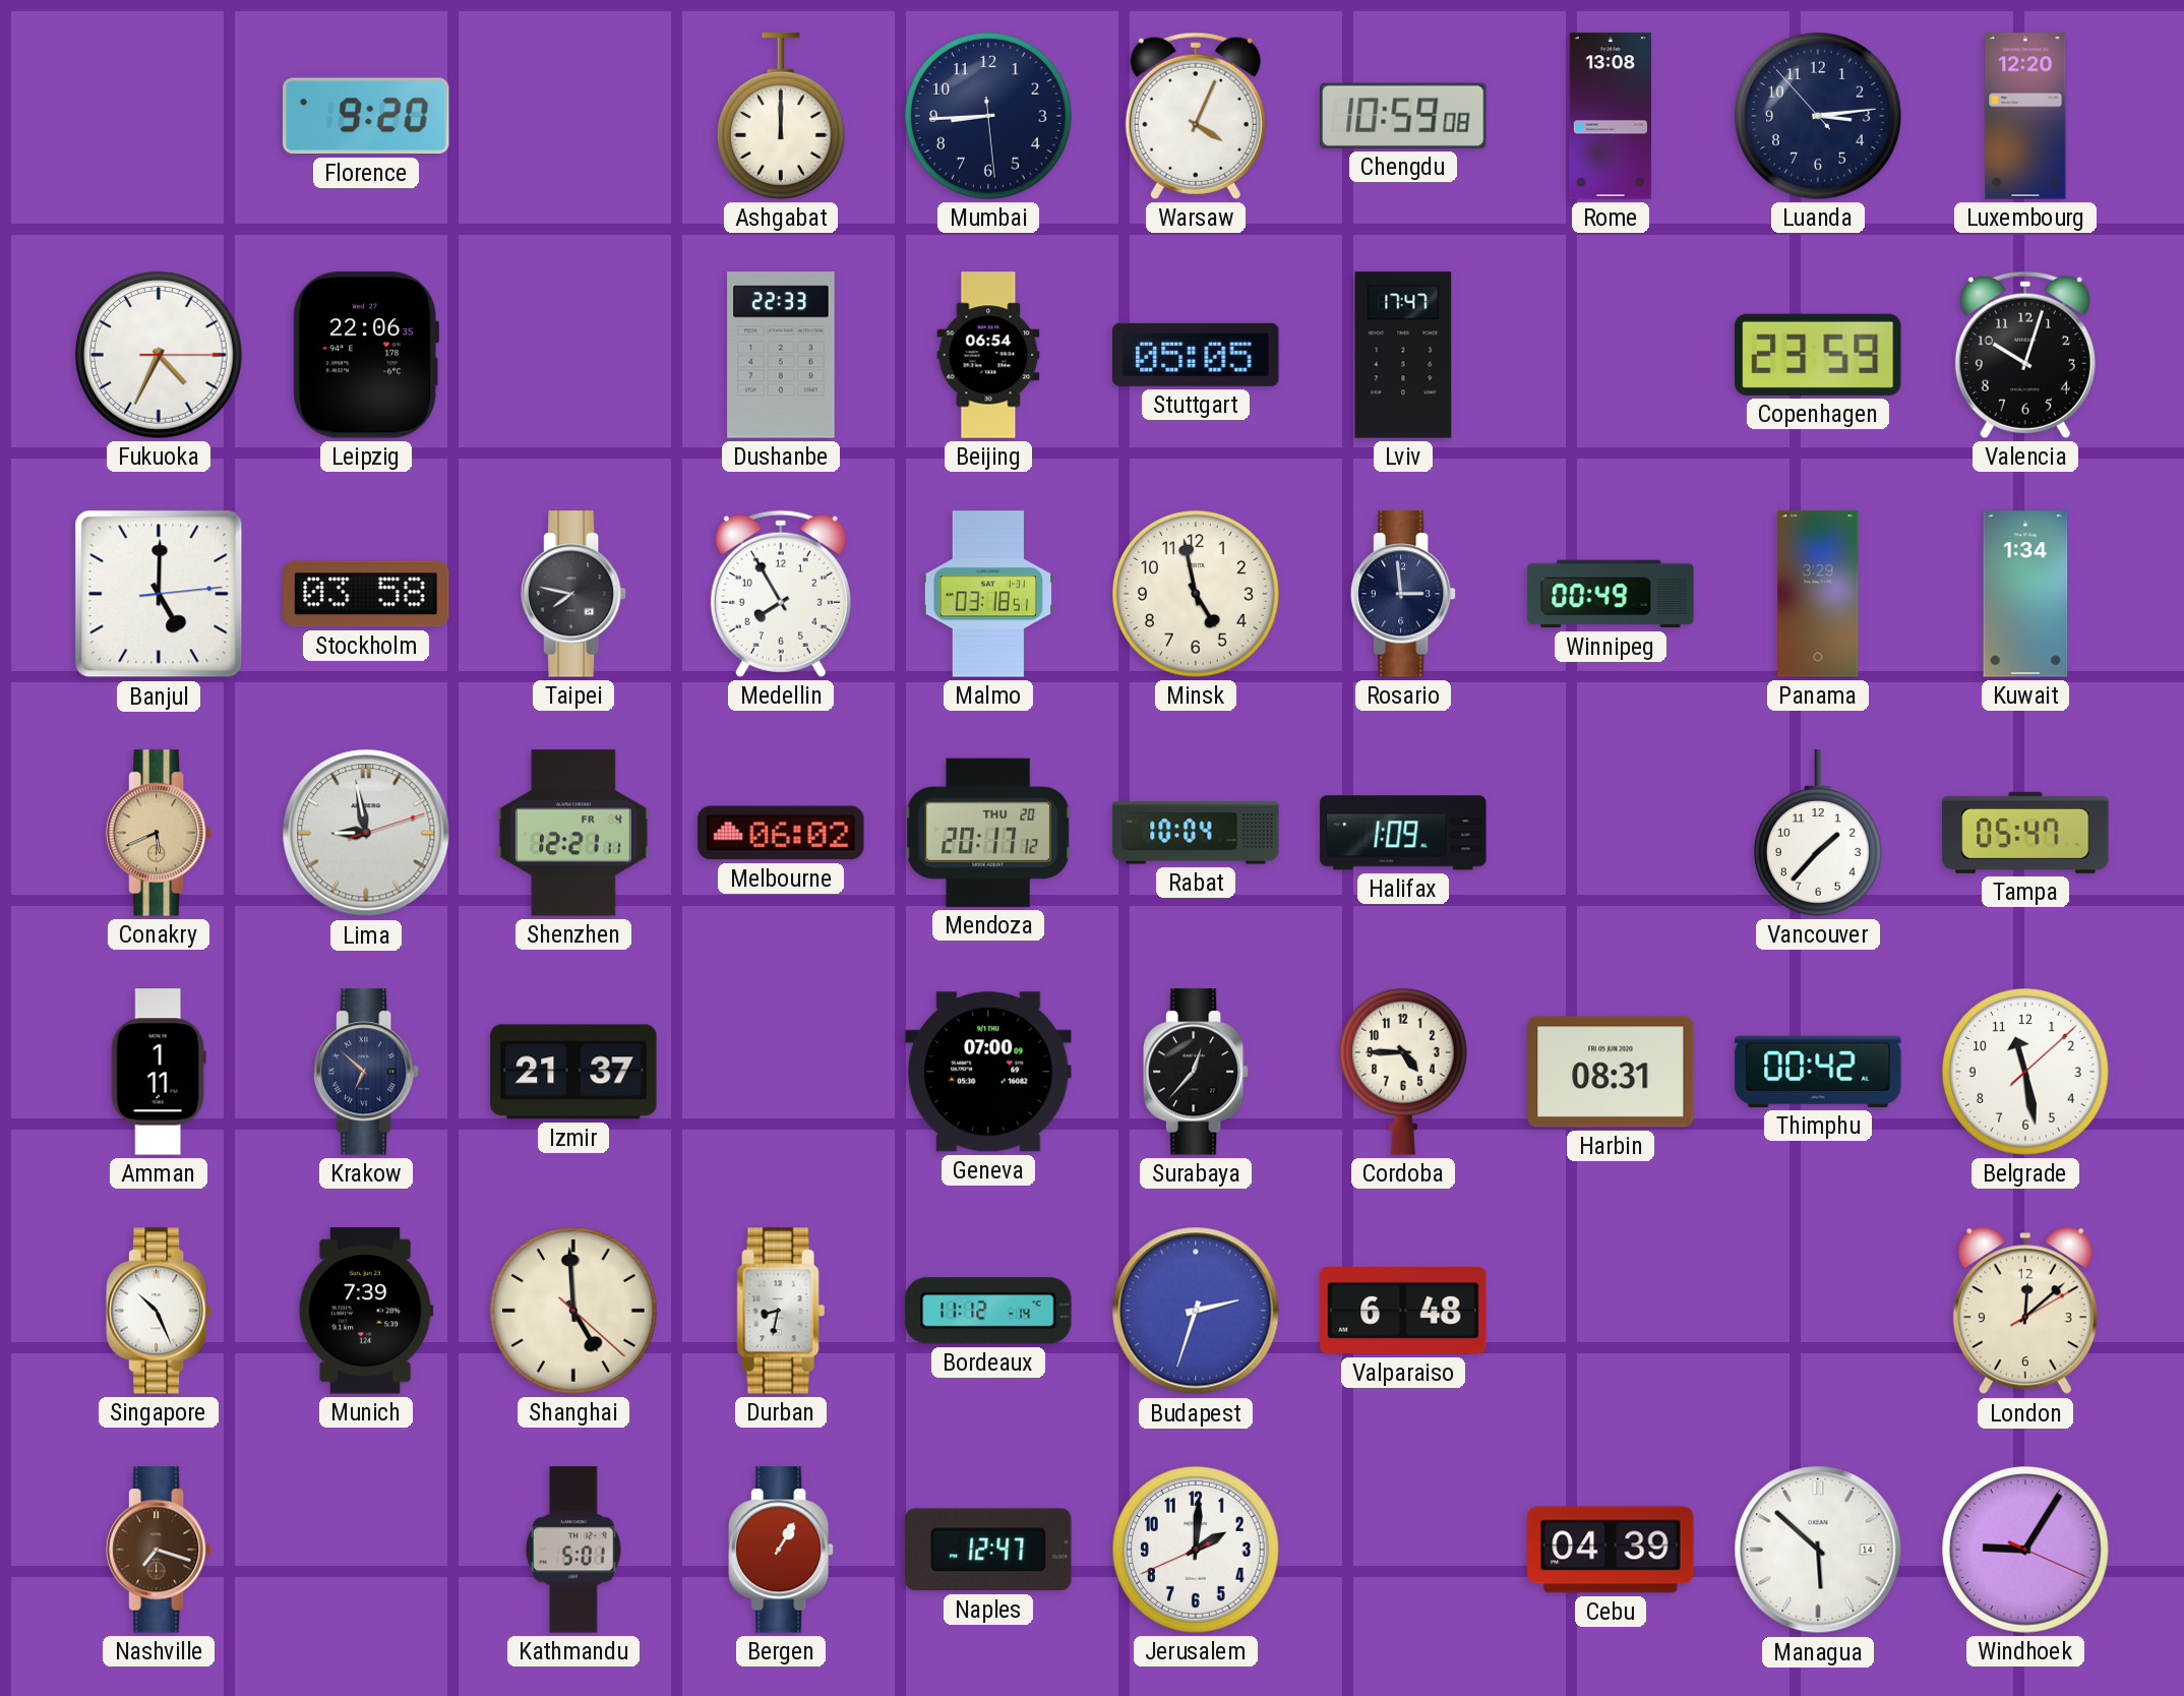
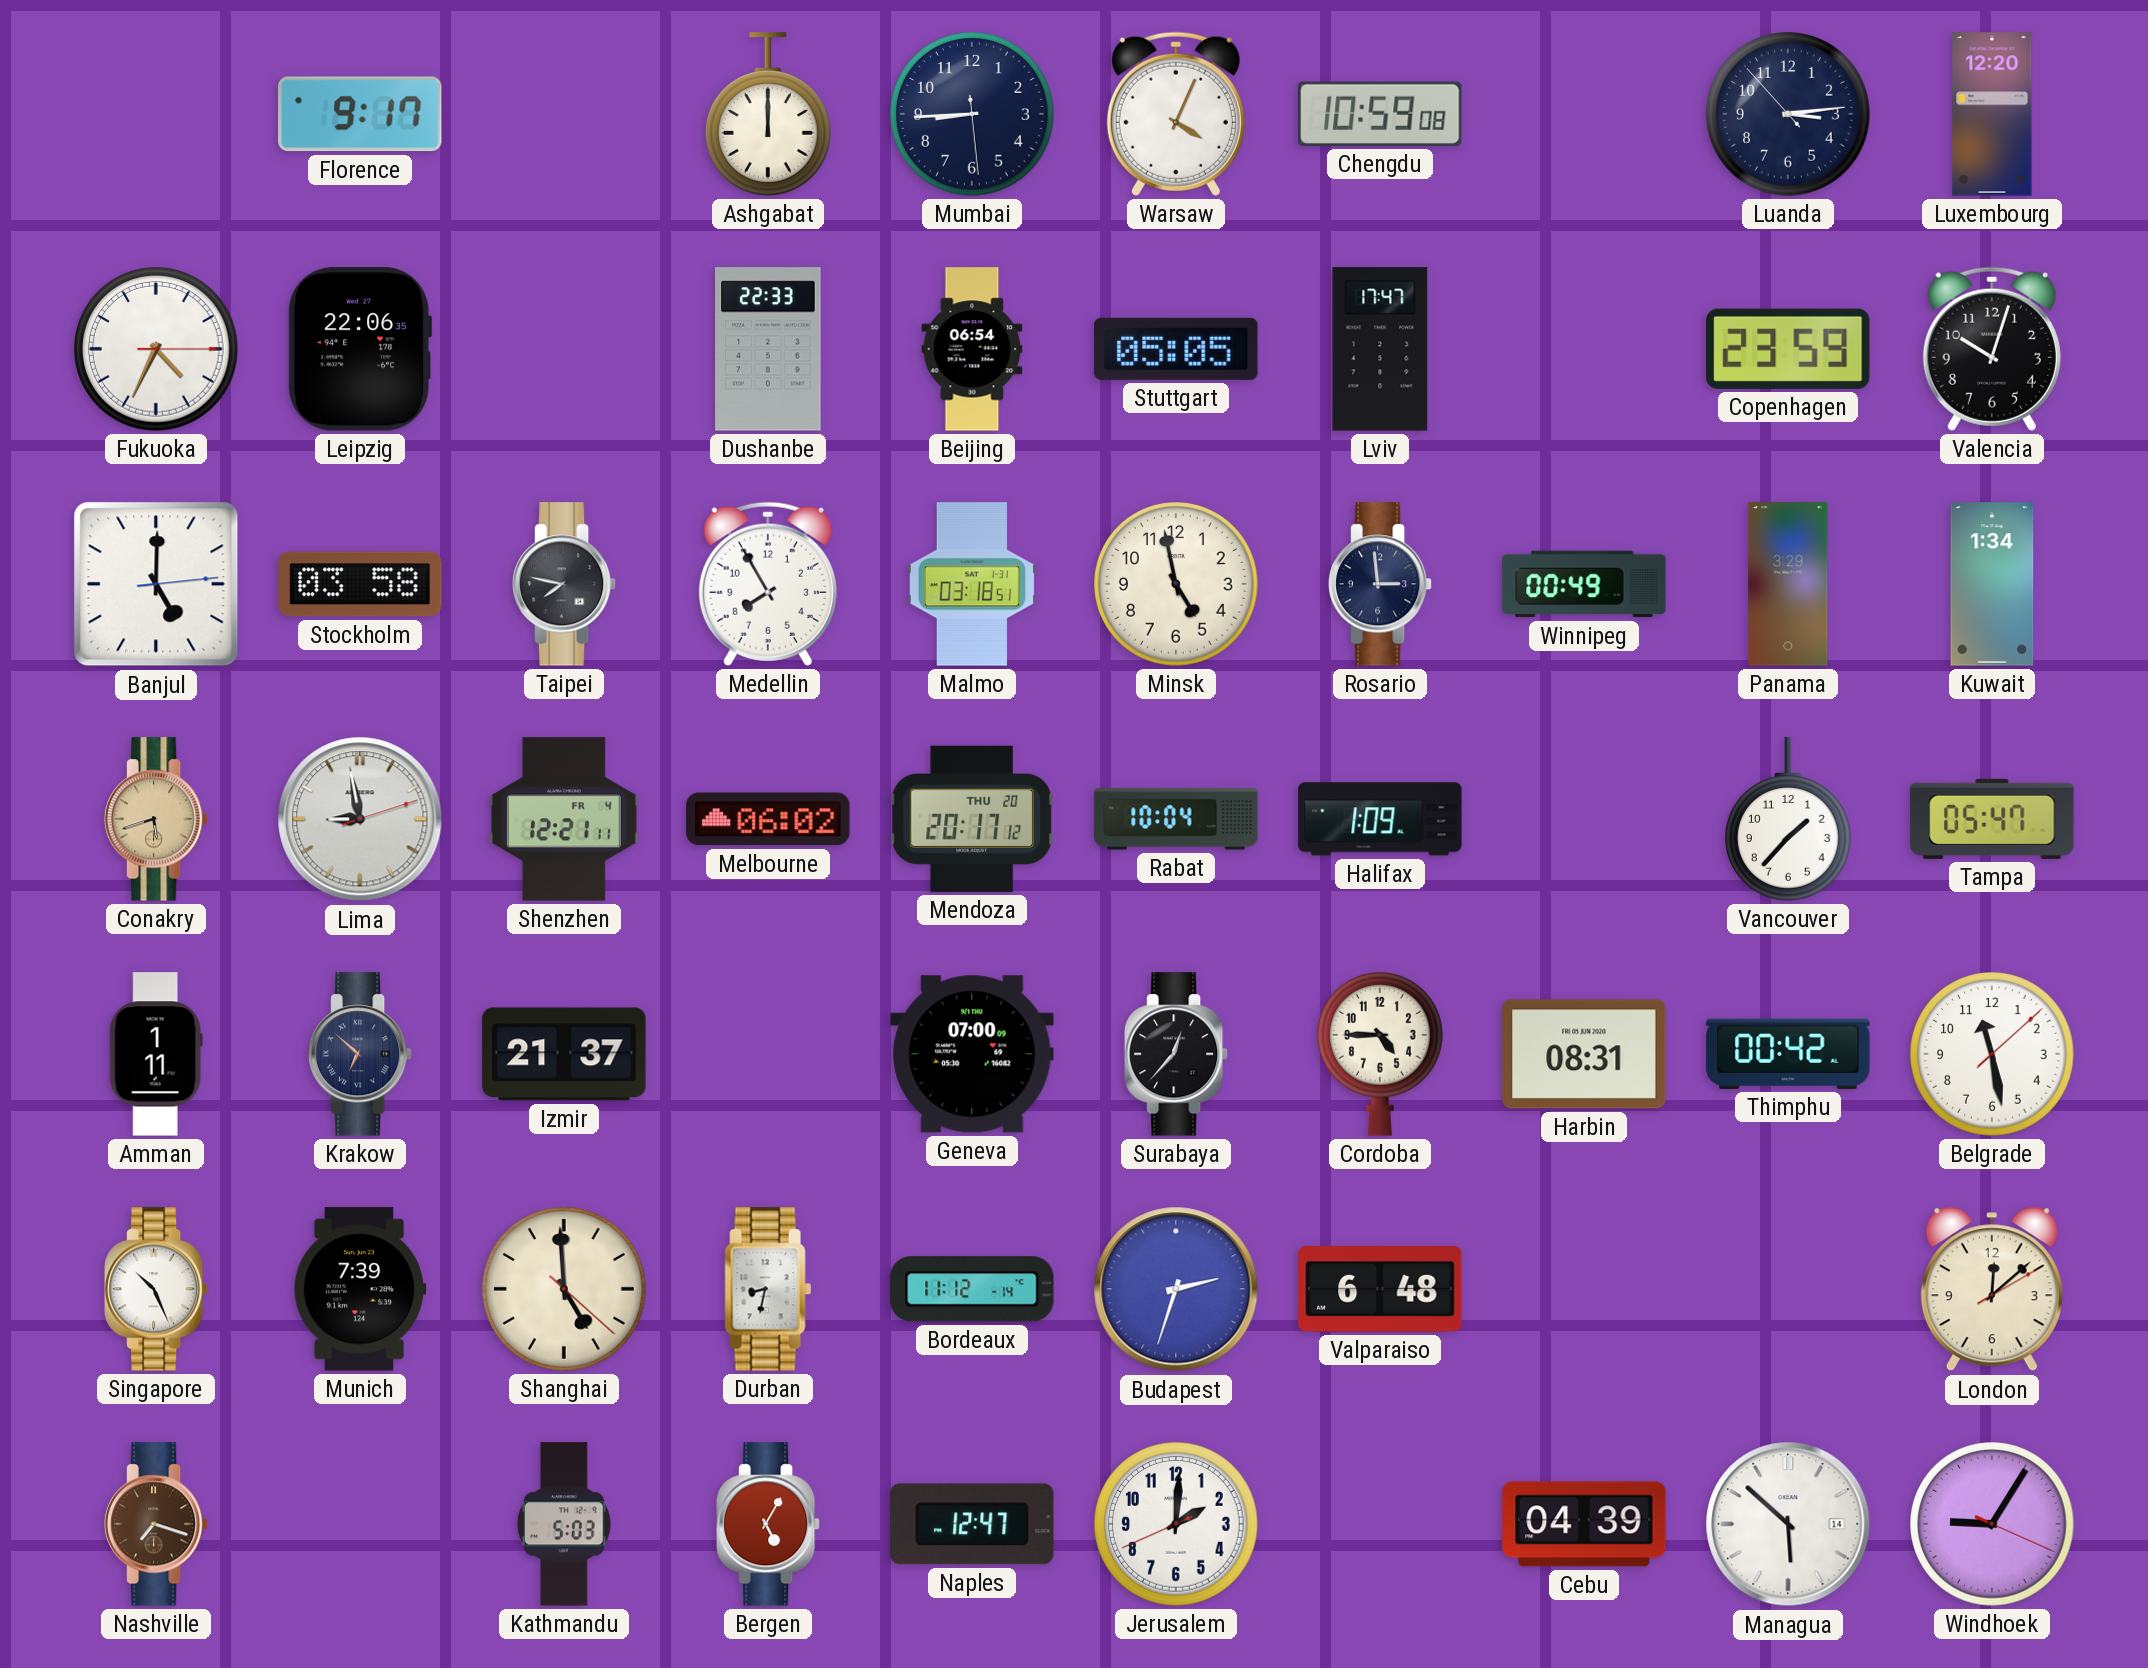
Florence: 9:20 -> 9:17 (360, 114)
Rome: 13:08 -> none (1611, 116)
Conakry: 5:41 -> 5:42 (156, 819)
Kathmandu: 5:01 -> 5:03 (564, 1524)
Bergen: 1:05 -> 5:05 (768, 1524)
